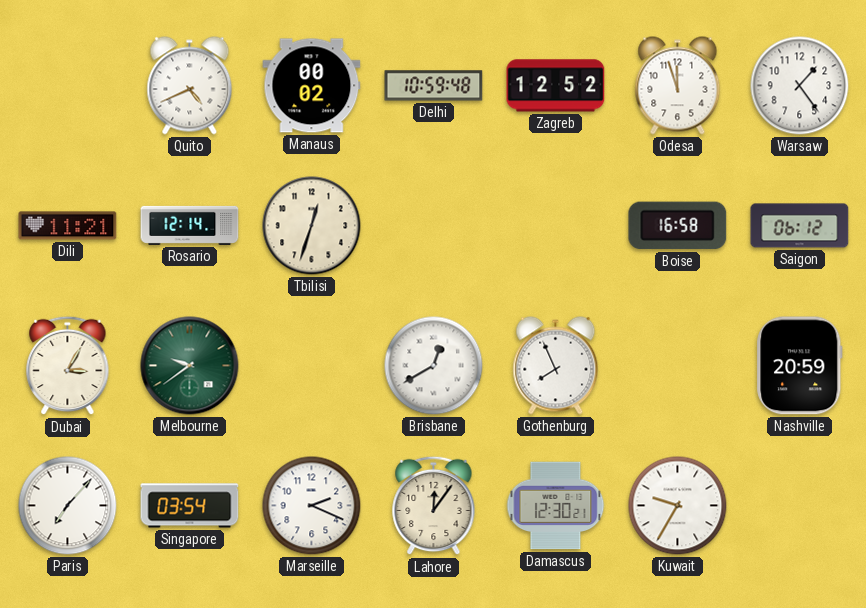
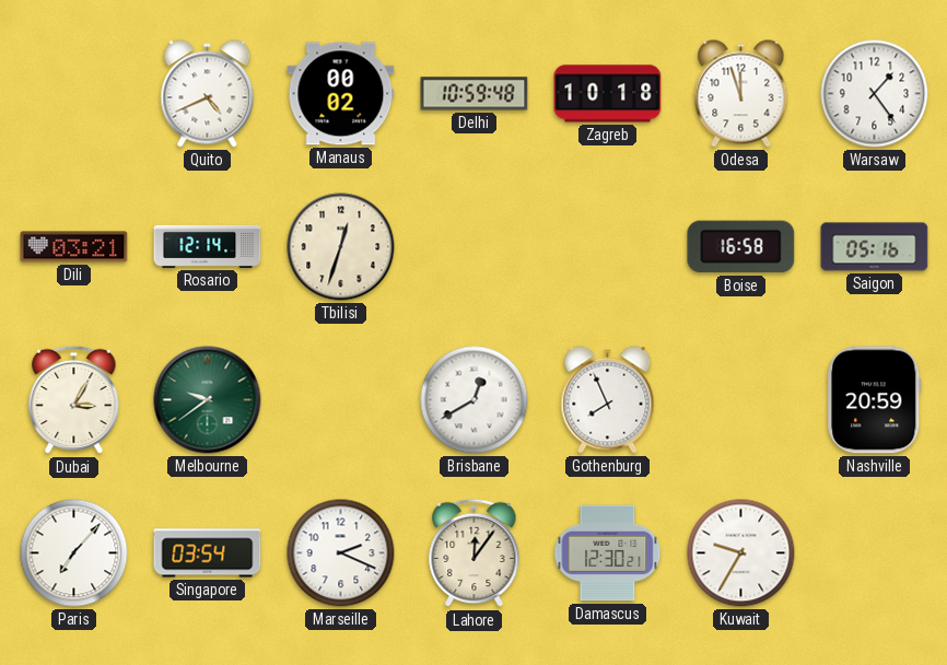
Zagreb: 12:52 -> 10:18 (608, 94)
Dili: 11:21 -> 03:21 (74, 247)
Saigon: 06:12 -> 05:16 (875, 247)
